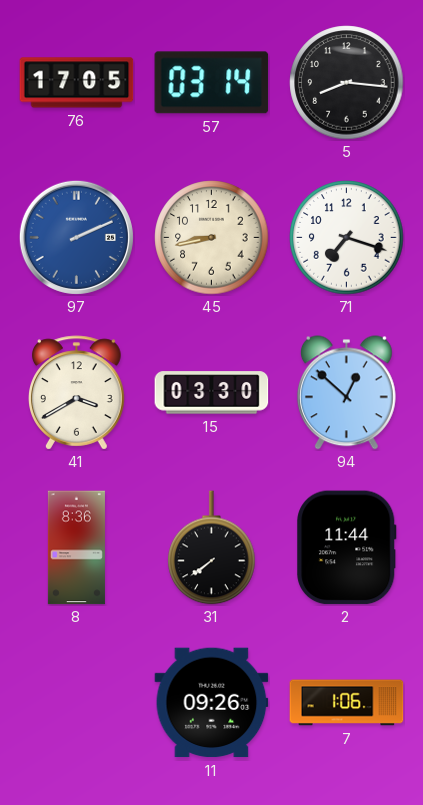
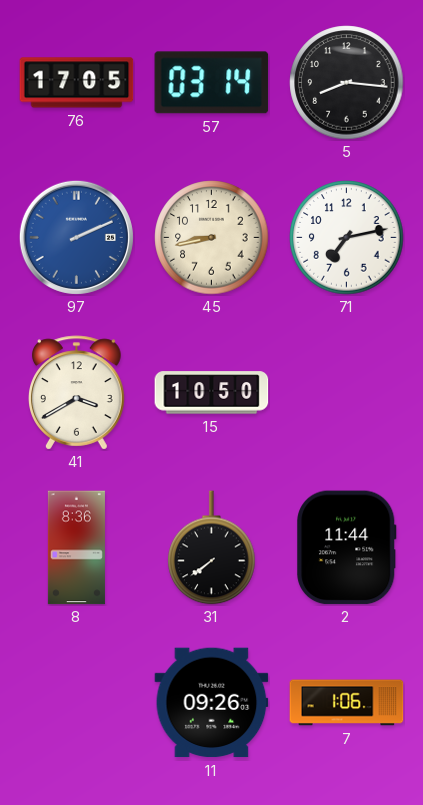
71: 7:18 -> 7:13 (347, 238)
15: 03:30 -> 10:50 (212, 393)
94: 12:52 -> none (346, 393)
